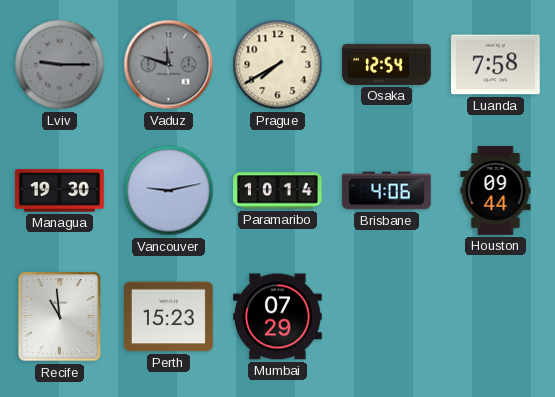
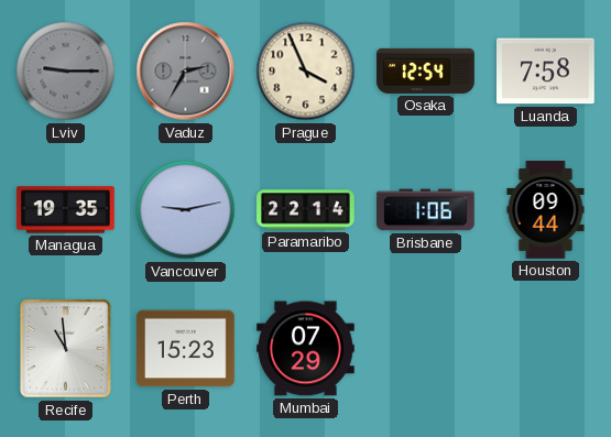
Vaduz: 11:48 -> 2:35 (186, 72)
Prague: 7:40 -> 3:56 (306, 72)
Managua: 19:30 -> 19:35 (66, 210)
Paramaribo: 10:14 -> 22:14 (306, 210)
Brisbane: 4:06 -> 1:06 (426, 210)
